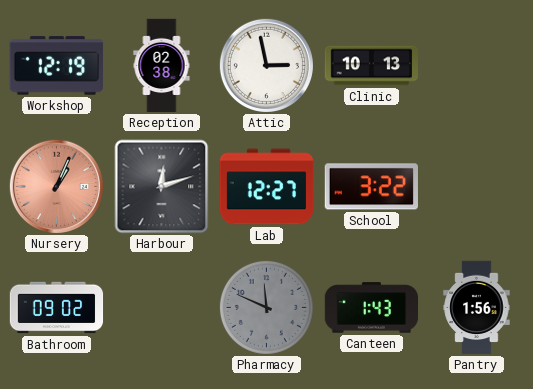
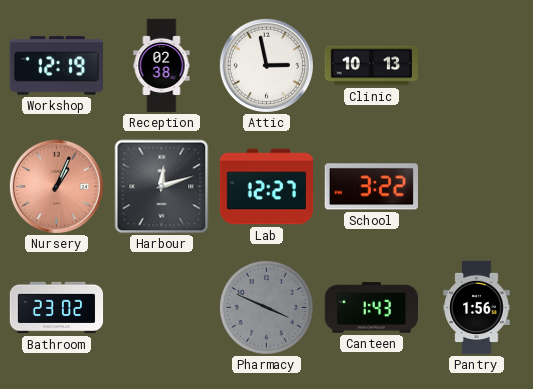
Bathroom: 09:02 -> 23:02 (57, 308)
Pharmacy: 11:49 -> 3:49 (266, 307)
